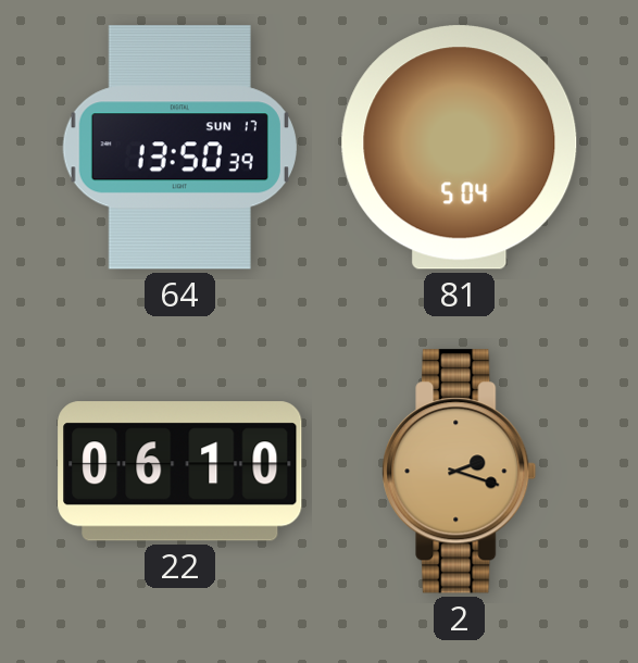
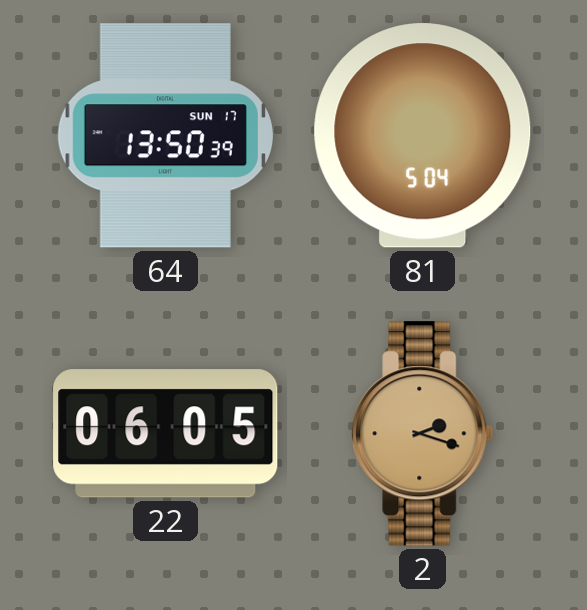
22: 06:10 -> 06:05 (166, 434)
